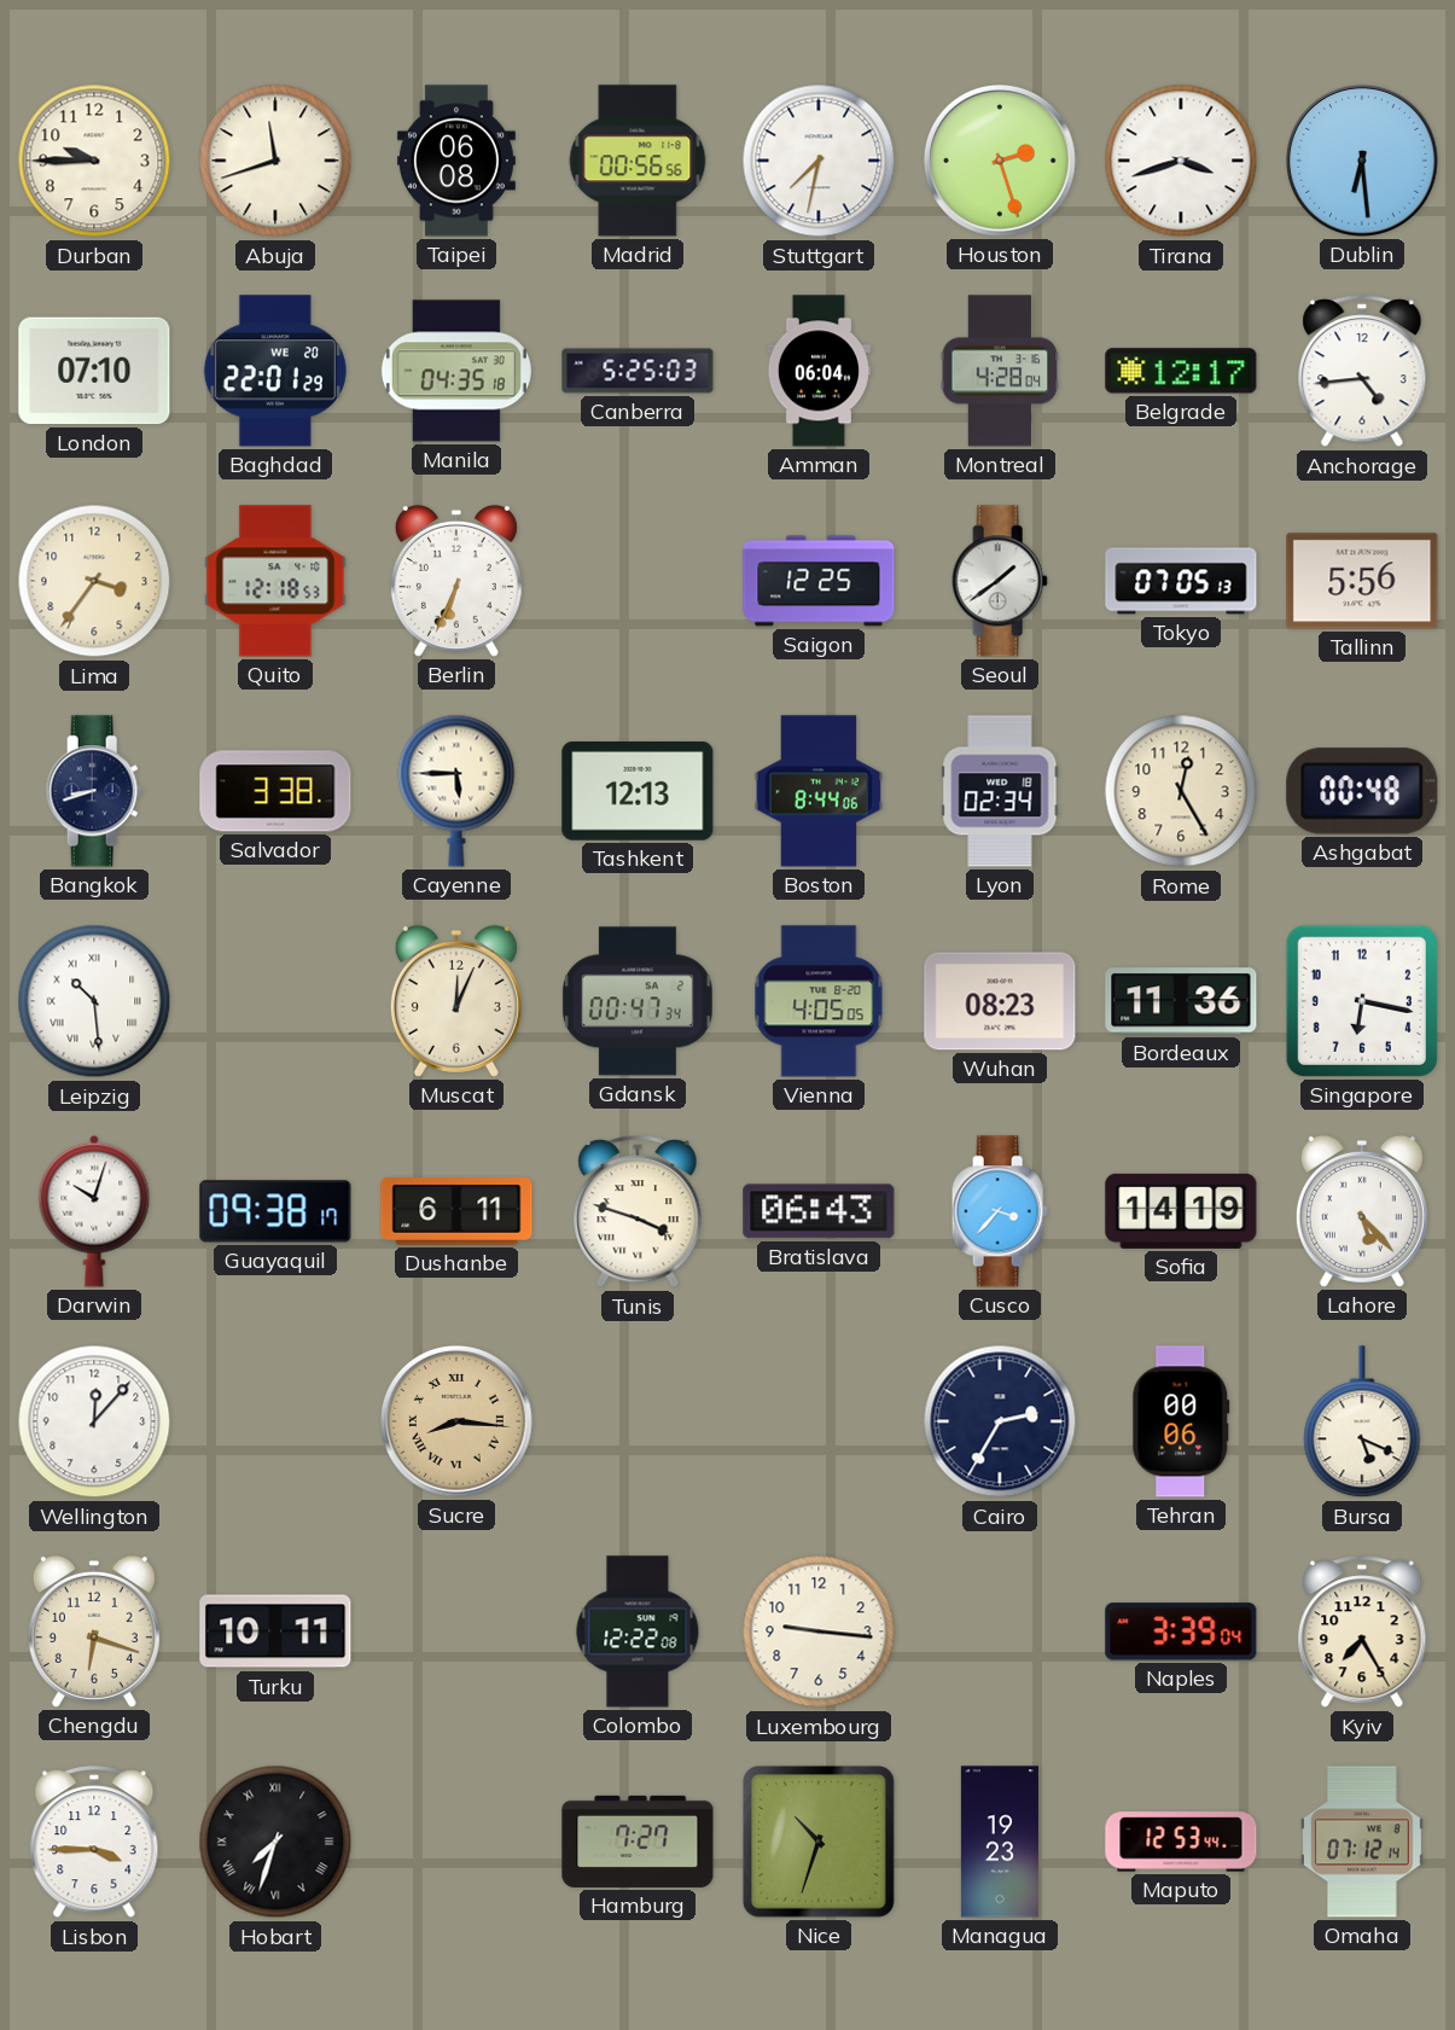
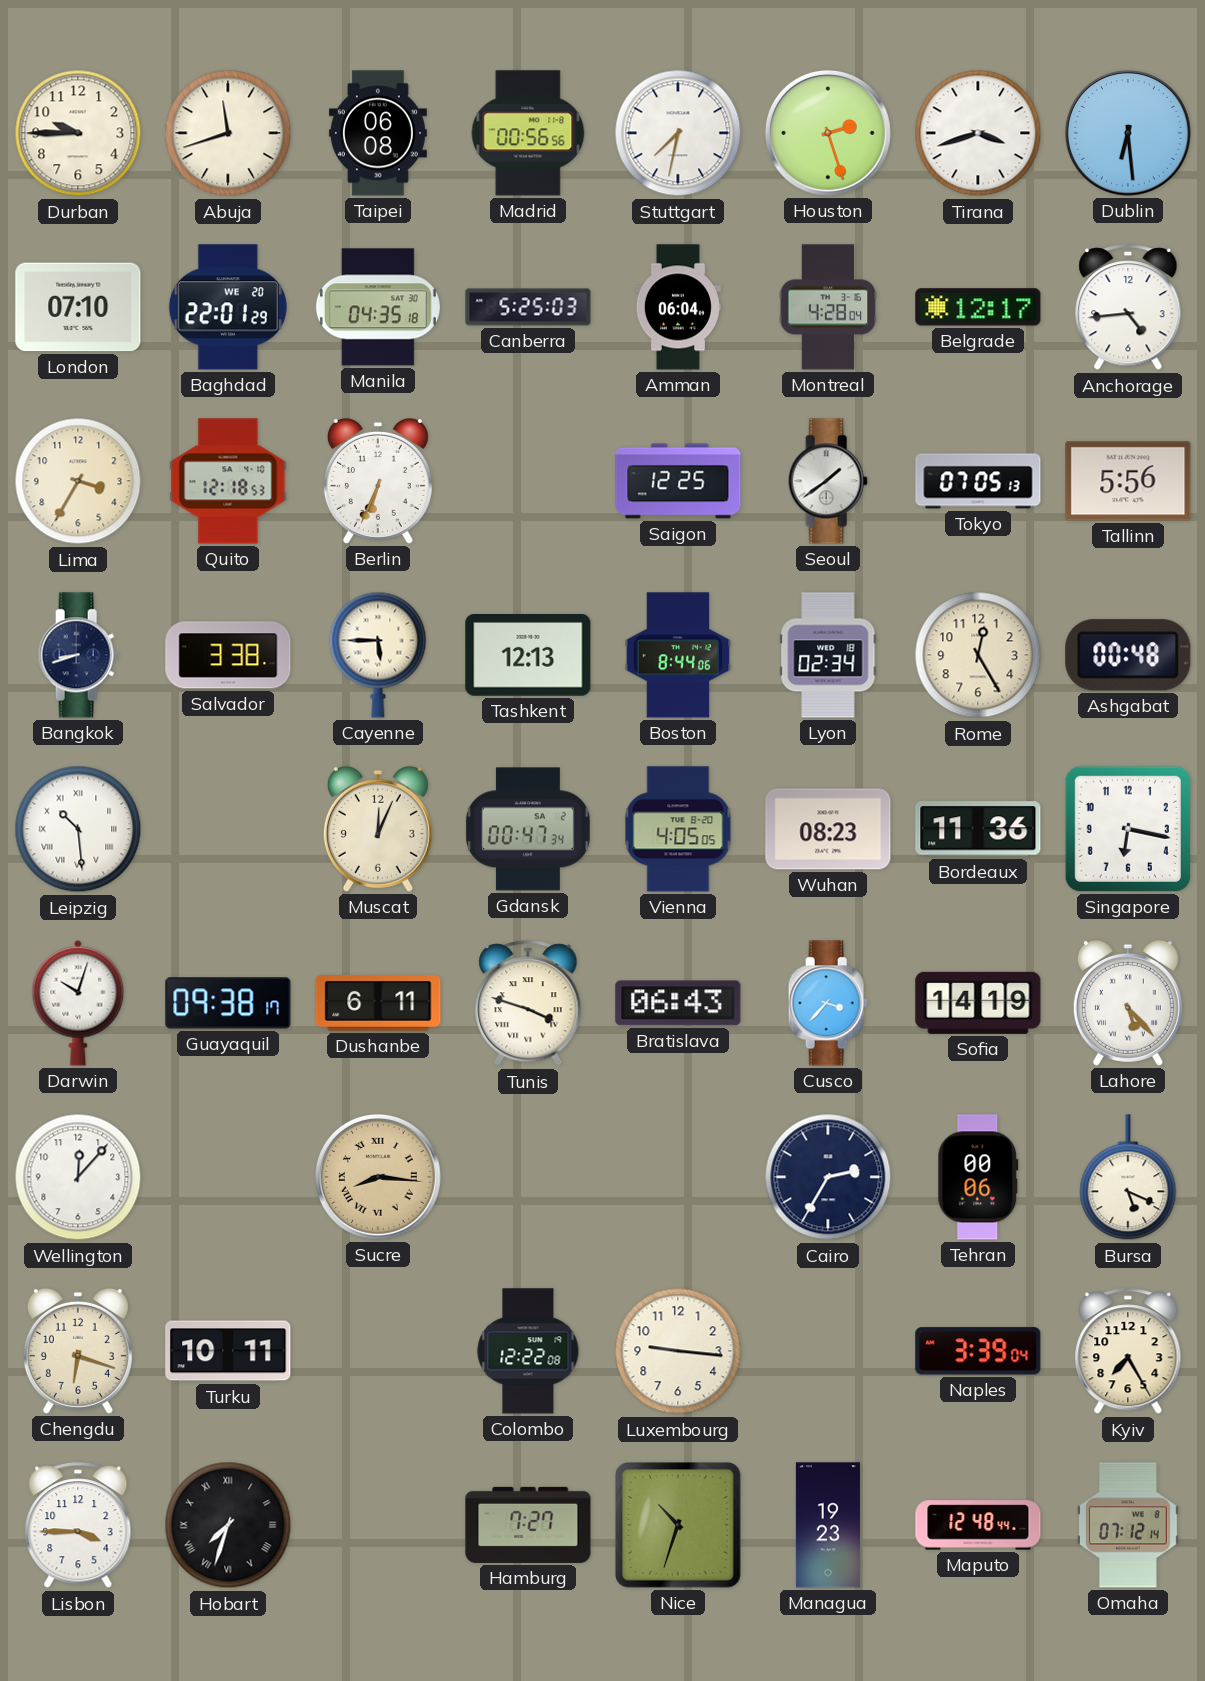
Lima: 3:36 -> 3:35 (78, 481)
Maputo: 12:53 -> 12:48 (978, 1525)
